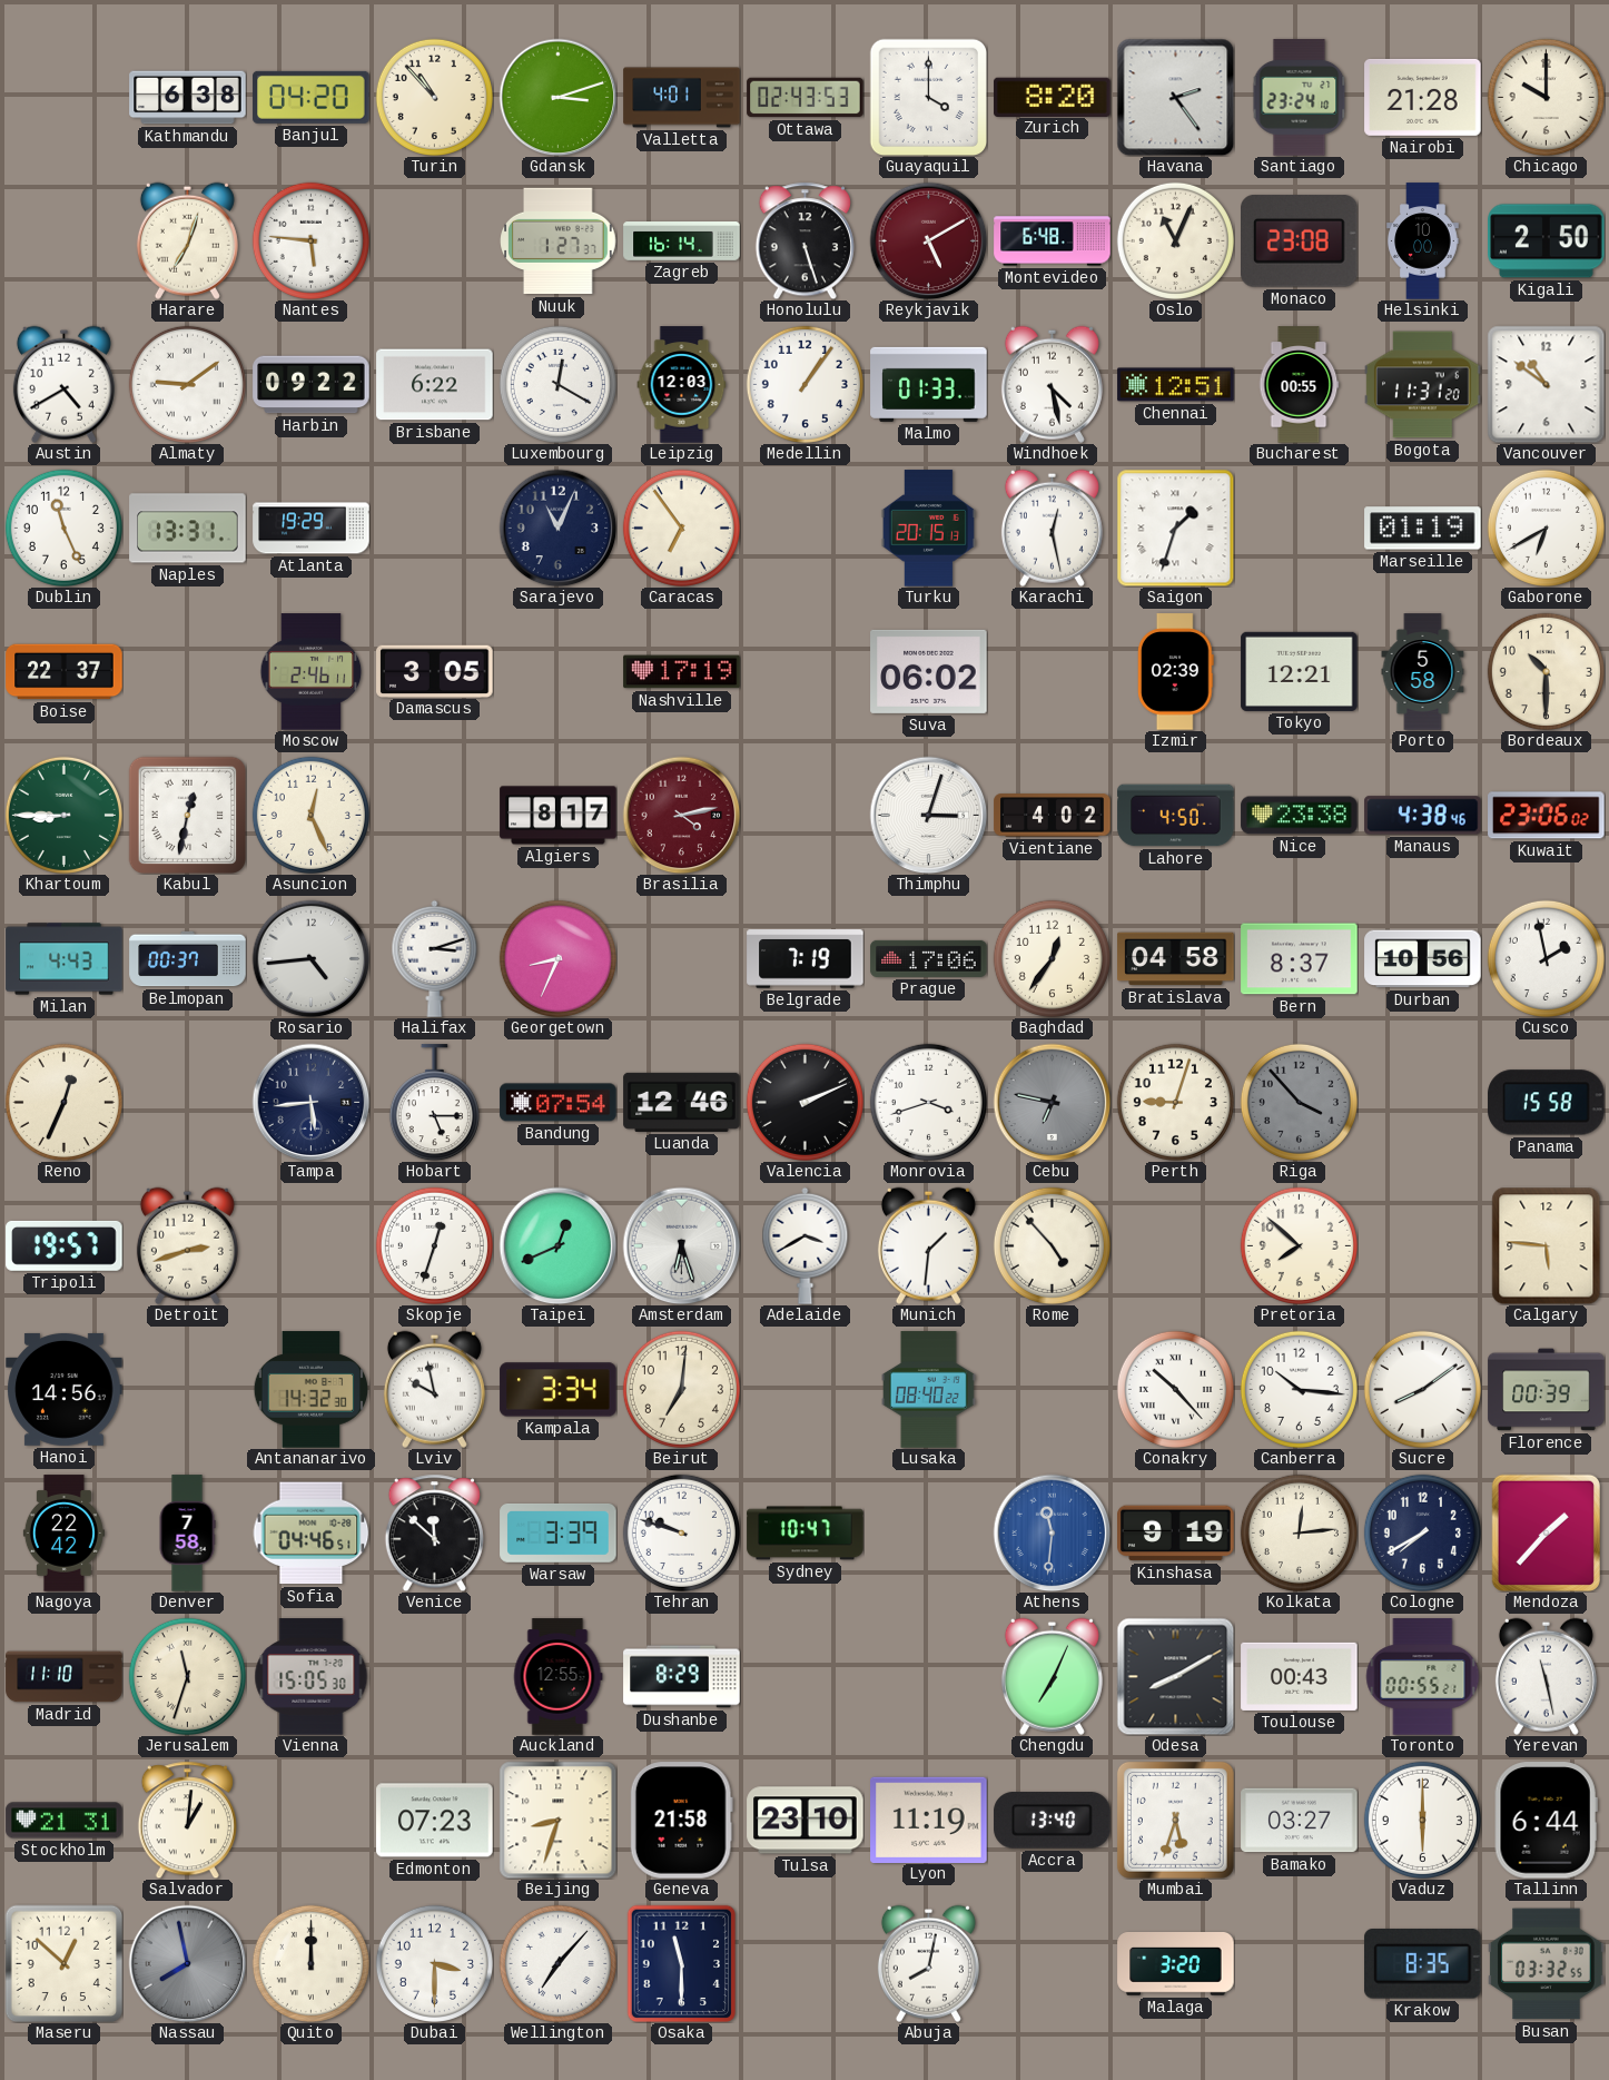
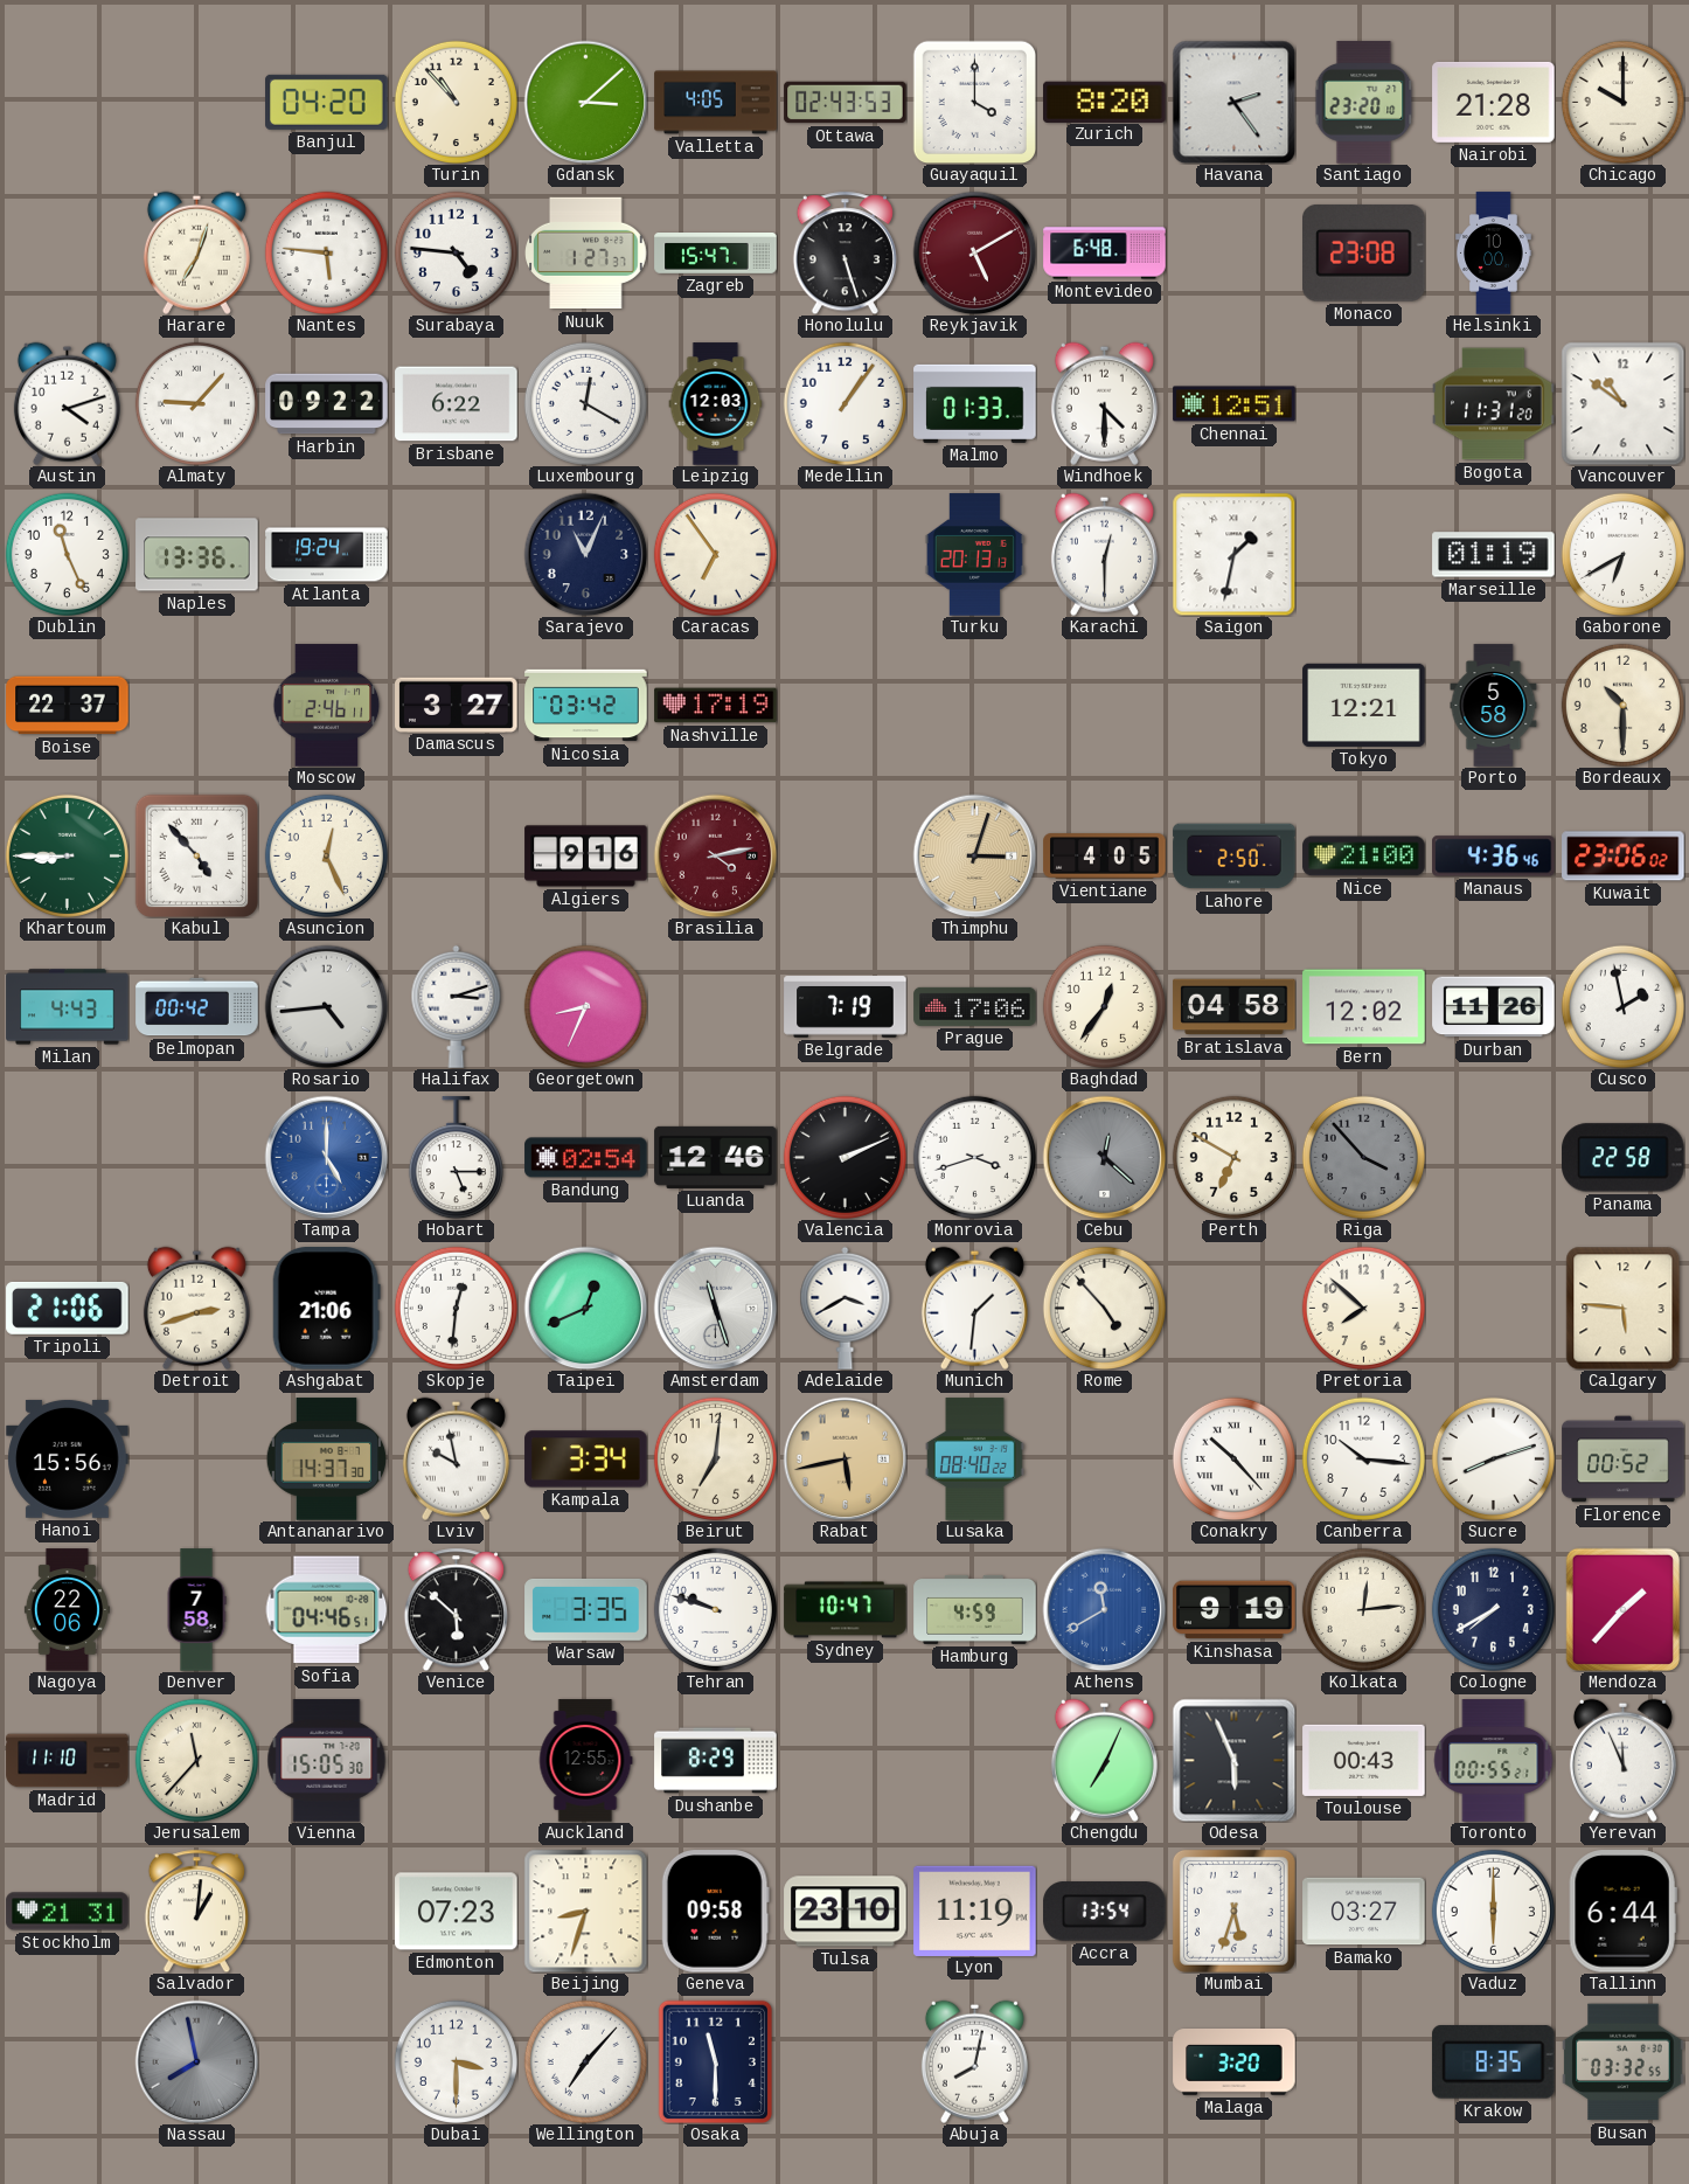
Kathmandu: 6:38 -> none (188, 98)
Gdansk: 3:12 -> 3:08 (585, 102)
Valletta: 4:01 -> 4:05 (716, 103)
Santiago: 23:24 -> 23:20 (1364, 103)
Surabaya: none -> 4:46 (456, 252)
Zagreb: 16:14 -> 15:47 (716, 254)
Oslo: 11:04 -> none (1175, 240)
Kigali: 2:50 -> none (1547, 241)
Austin: 4:40 -> 4:12 (67, 403)
Almaty: 9:09 -> 9:07 (196, 403)
Windhoek: 4:28 -> 4:30 (1104, 403)
Bucharest: 00:55 -> none (1299, 385)
Naples: 13:31 -> 13:36 (197, 555)
Atlanta: 19:29 -> 19:24 (327, 555)
Turku: 20:15 -> 20:13 (974, 555)
Karachi: 12:28 -> 12:30 (1104, 554)
Saigon: 1:33 -> 1:32 (1233, 554)
Damascus: 3:05 -> 3:27 (457, 705)
Nicosia: none -> 03:42 (586, 706)
Suva: 06:02 -> none (929, 671)
Izmir: 02:39 -> none (1176, 672)
Kabul: 12:32 -> 4:53 (196, 855)
Algiers: 8:17 -> 9:16 (586, 857)
Thimphu dial: white -> champagne (974, 855)
Vientiane: 4:02 -> 4:05 (1105, 857)
Lahore: 4:50 -> 2:50 (1235, 857)
Nice: 23:38 -> 21:00 (1364, 857)
Manaus: 4:38 -> 4:36 (1494, 857)
Belmopan: 00:37 -> 00:42 (197, 1007)
Bern: 8:37 -> 12:02 (1364, 1007)
Durban: 10:56 -> 11:26 (1494, 1007)
Reno: 12:34 -> none (63, 1102)
Tampa: 5:44 -> 5:00 (326, 1157)
Tampa dial: navy -> blue (326, 1157)
Bandung: 07:54 -> 02:54 (586, 1158)
Cebu: 6:47 -> 12:22 (1104, 1157)
Perth: 9:03 -> 6:50 (1233, 1157)
Panama: 15:58 -> 22:58 (1624, 1158)
Tripoli: 19:57 -> 21:06 (68, 1308)
Ashgabat: none -> 21:06 (326, 1309)
Skopje: 12:33 -> 12:31 (456, 1308)
Amsterdam: 6:27 -> 11:27 (715, 1308)
Hanoi: 14:56 -> 15:56 (68, 1458)
Antananarivo: 14:32 -> 14:37 (327, 1460)
Rabat: none -> 5:43 (844, 1458)
Sucre: 8:09 -> 8:12 (1493, 1458)
Florence: 00:39 -> 00:52 (1624, 1460)
Nagoya: 22:42 -> 22:06 (67, 1610)
Venice: 11:52 -> 5:52 (456, 1609)
Warsaw: 3:39 -> 3:35 (586, 1609)
Hamburg: none -> 4:59 (975, 1609)
Athens: 11:31 -> 11:40 (1104, 1609)
Jerusalem: 11:33 -> 11:37 (196, 1760)
Odesa: 8:10 -> 5:56 (1233, 1760)
Yerevan: 11:28 -> 11:56 (1622, 1760)
Geneva: 21:58 -> 09:58 (715, 1912)
Accra: 13:40 -> 13:54 (1105, 1912)
Maseru: 12:52 -> none (63, 1963)
Quito: 12:00 -> none (310, 1963)
